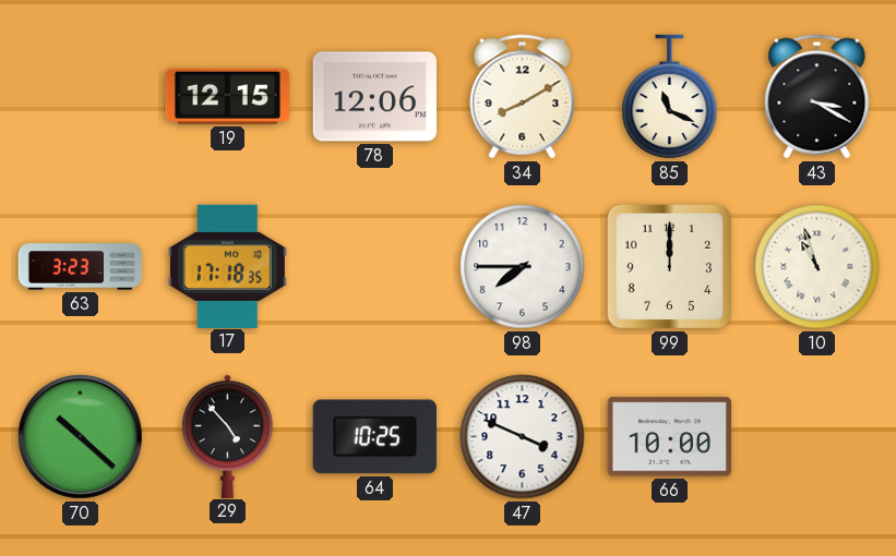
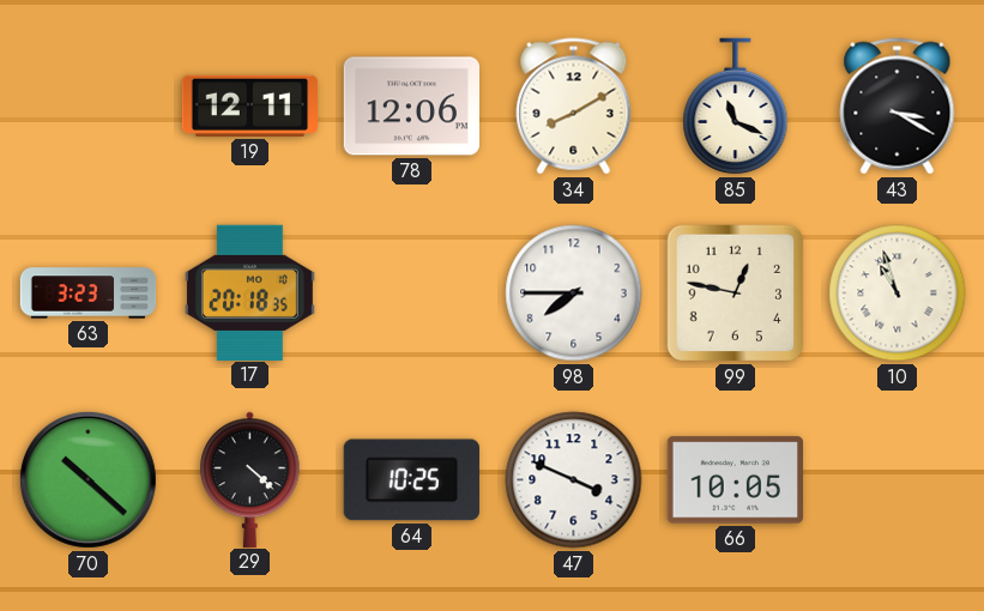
19: 12:15 -> 12:11 (249, 105)
17: 17:18 -> 20:18 (249, 292)
99: 12:00 -> 12:47 (736, 294)
29: 4:53 -> 4:22 (250, 479)
66: 10:00 -> 10:05 (735, 480)
